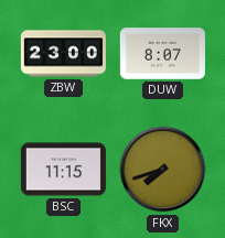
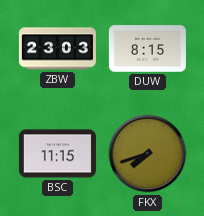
ZBW: 23:00 -> 23:03 (57, 49)
DUW: 8:07 -> 8:15 (147, 49)
